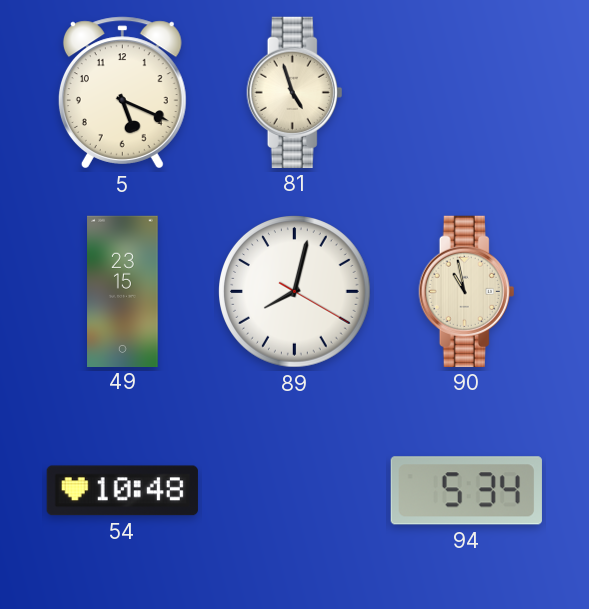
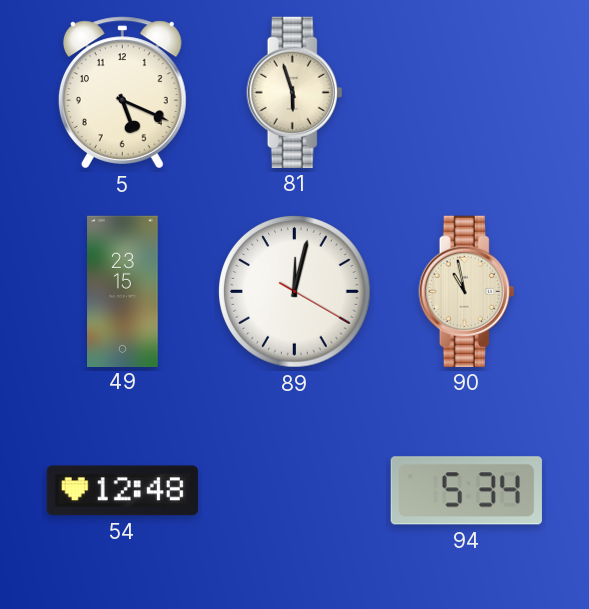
81: 4:57 -> 5:57 (295, 92)
89: 8:02 -> 12:02 (295, 292)
54: 10:48 -> 12:48 (122, 491)
